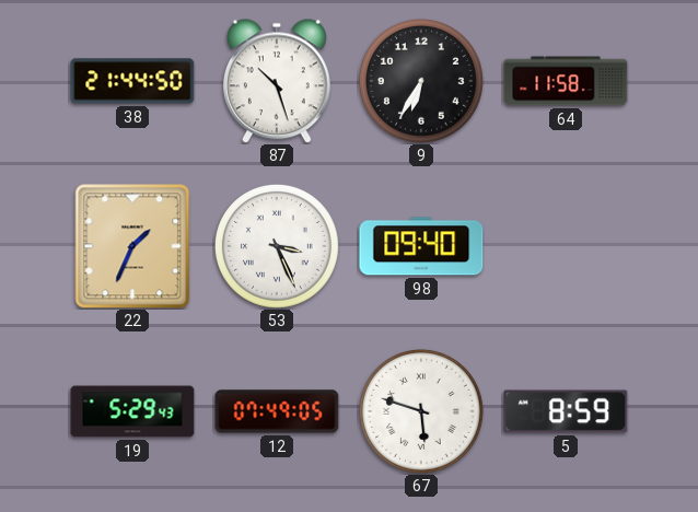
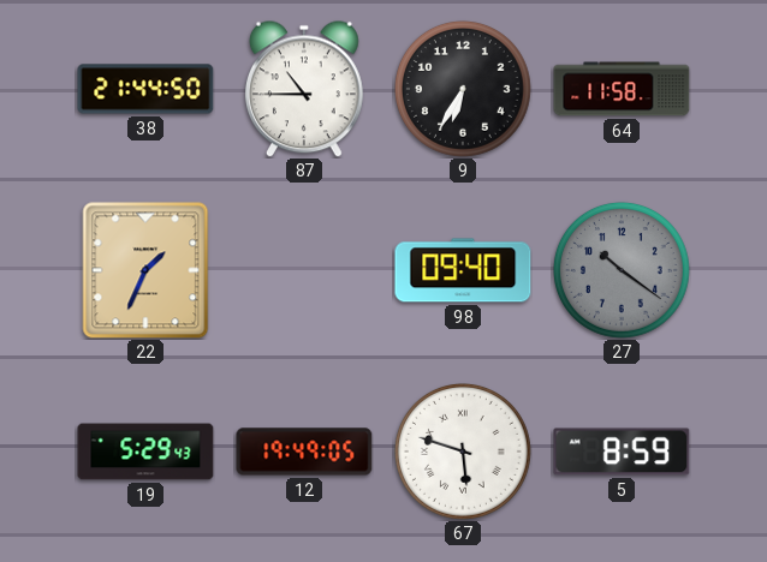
87: 10:27 -> 10:45 (304, 89)
53: 3:26 -> none (277, 246)
27: none -> 10:21 (622, 270)
12: 07:49 -> 19:49 (304, 452)
